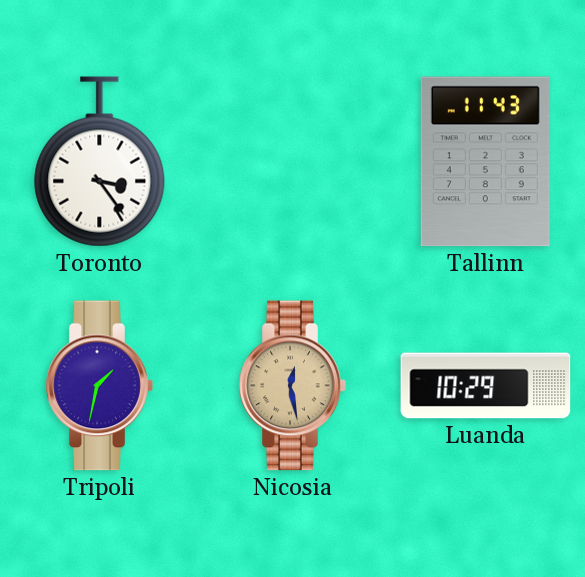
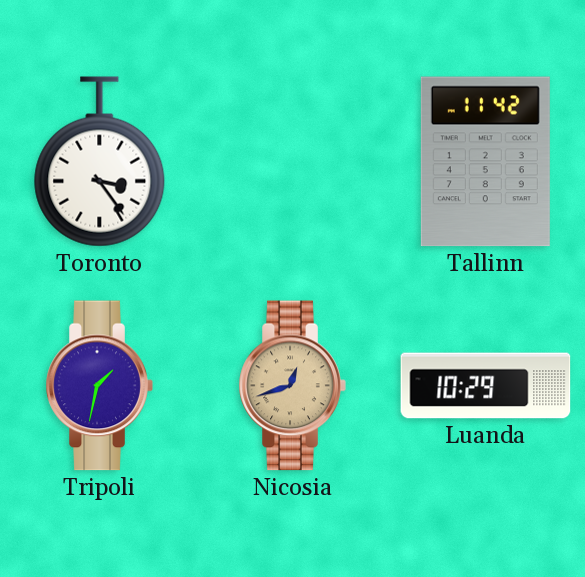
Tallinn: 11:43 -> 11:42 (485, 162)
Nicosia: 12:28 -> 12:42 (292, 386)
